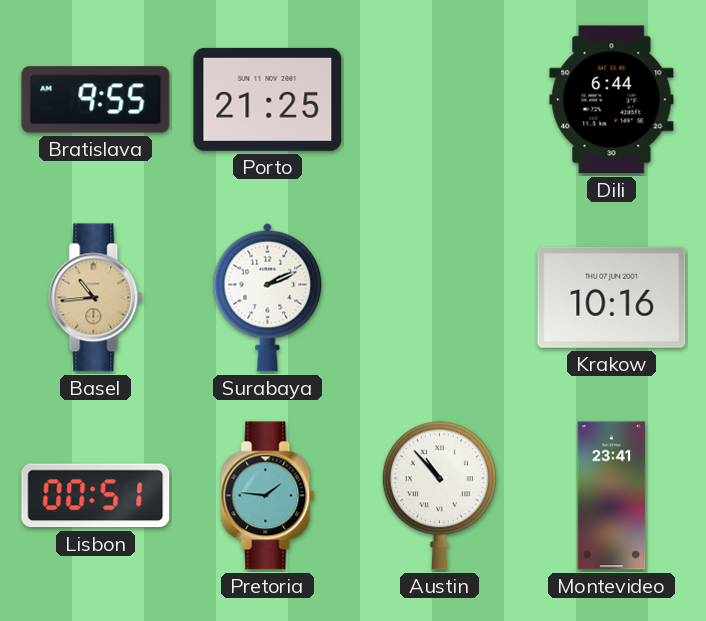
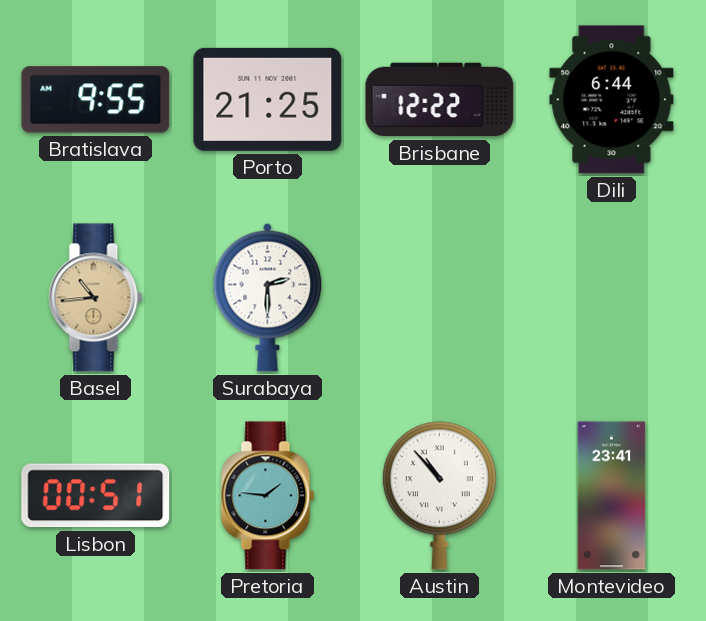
Brisbane: none -> 12:22 (440, 100)
Surabaya: 2:11 -> 2:30 (268, 297)
Krakow: 10:16 -> none (612, 297)
